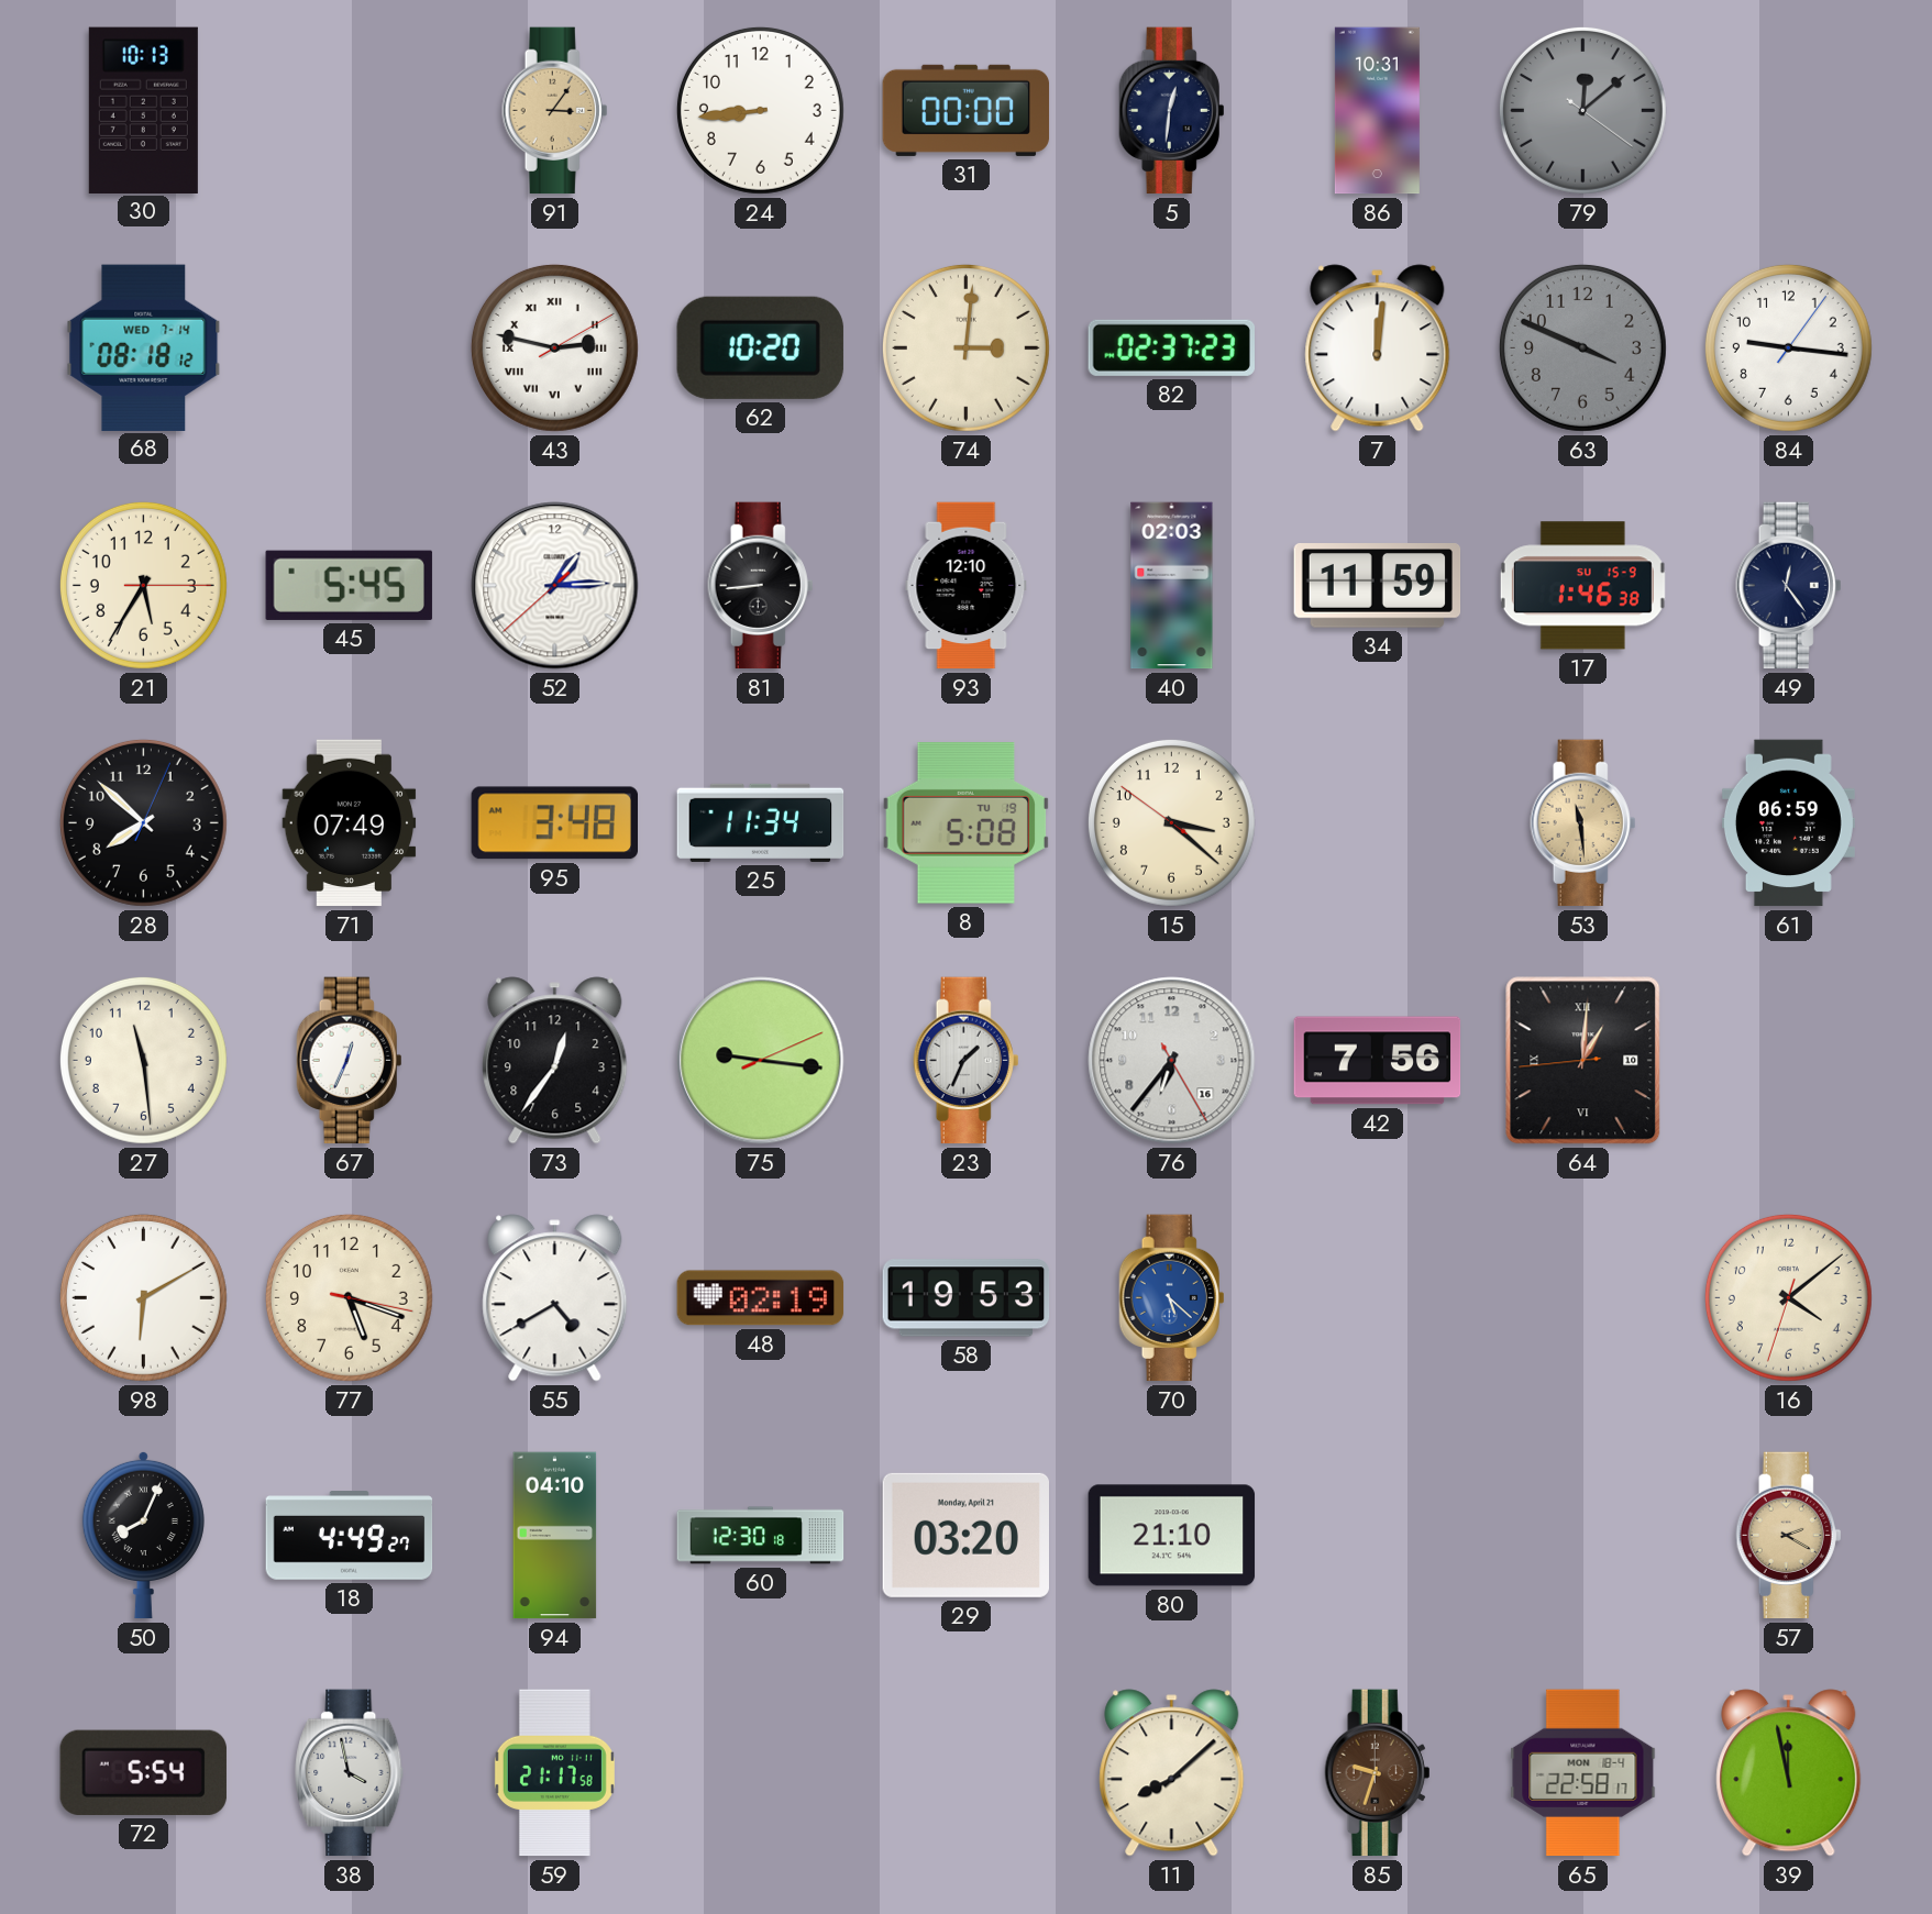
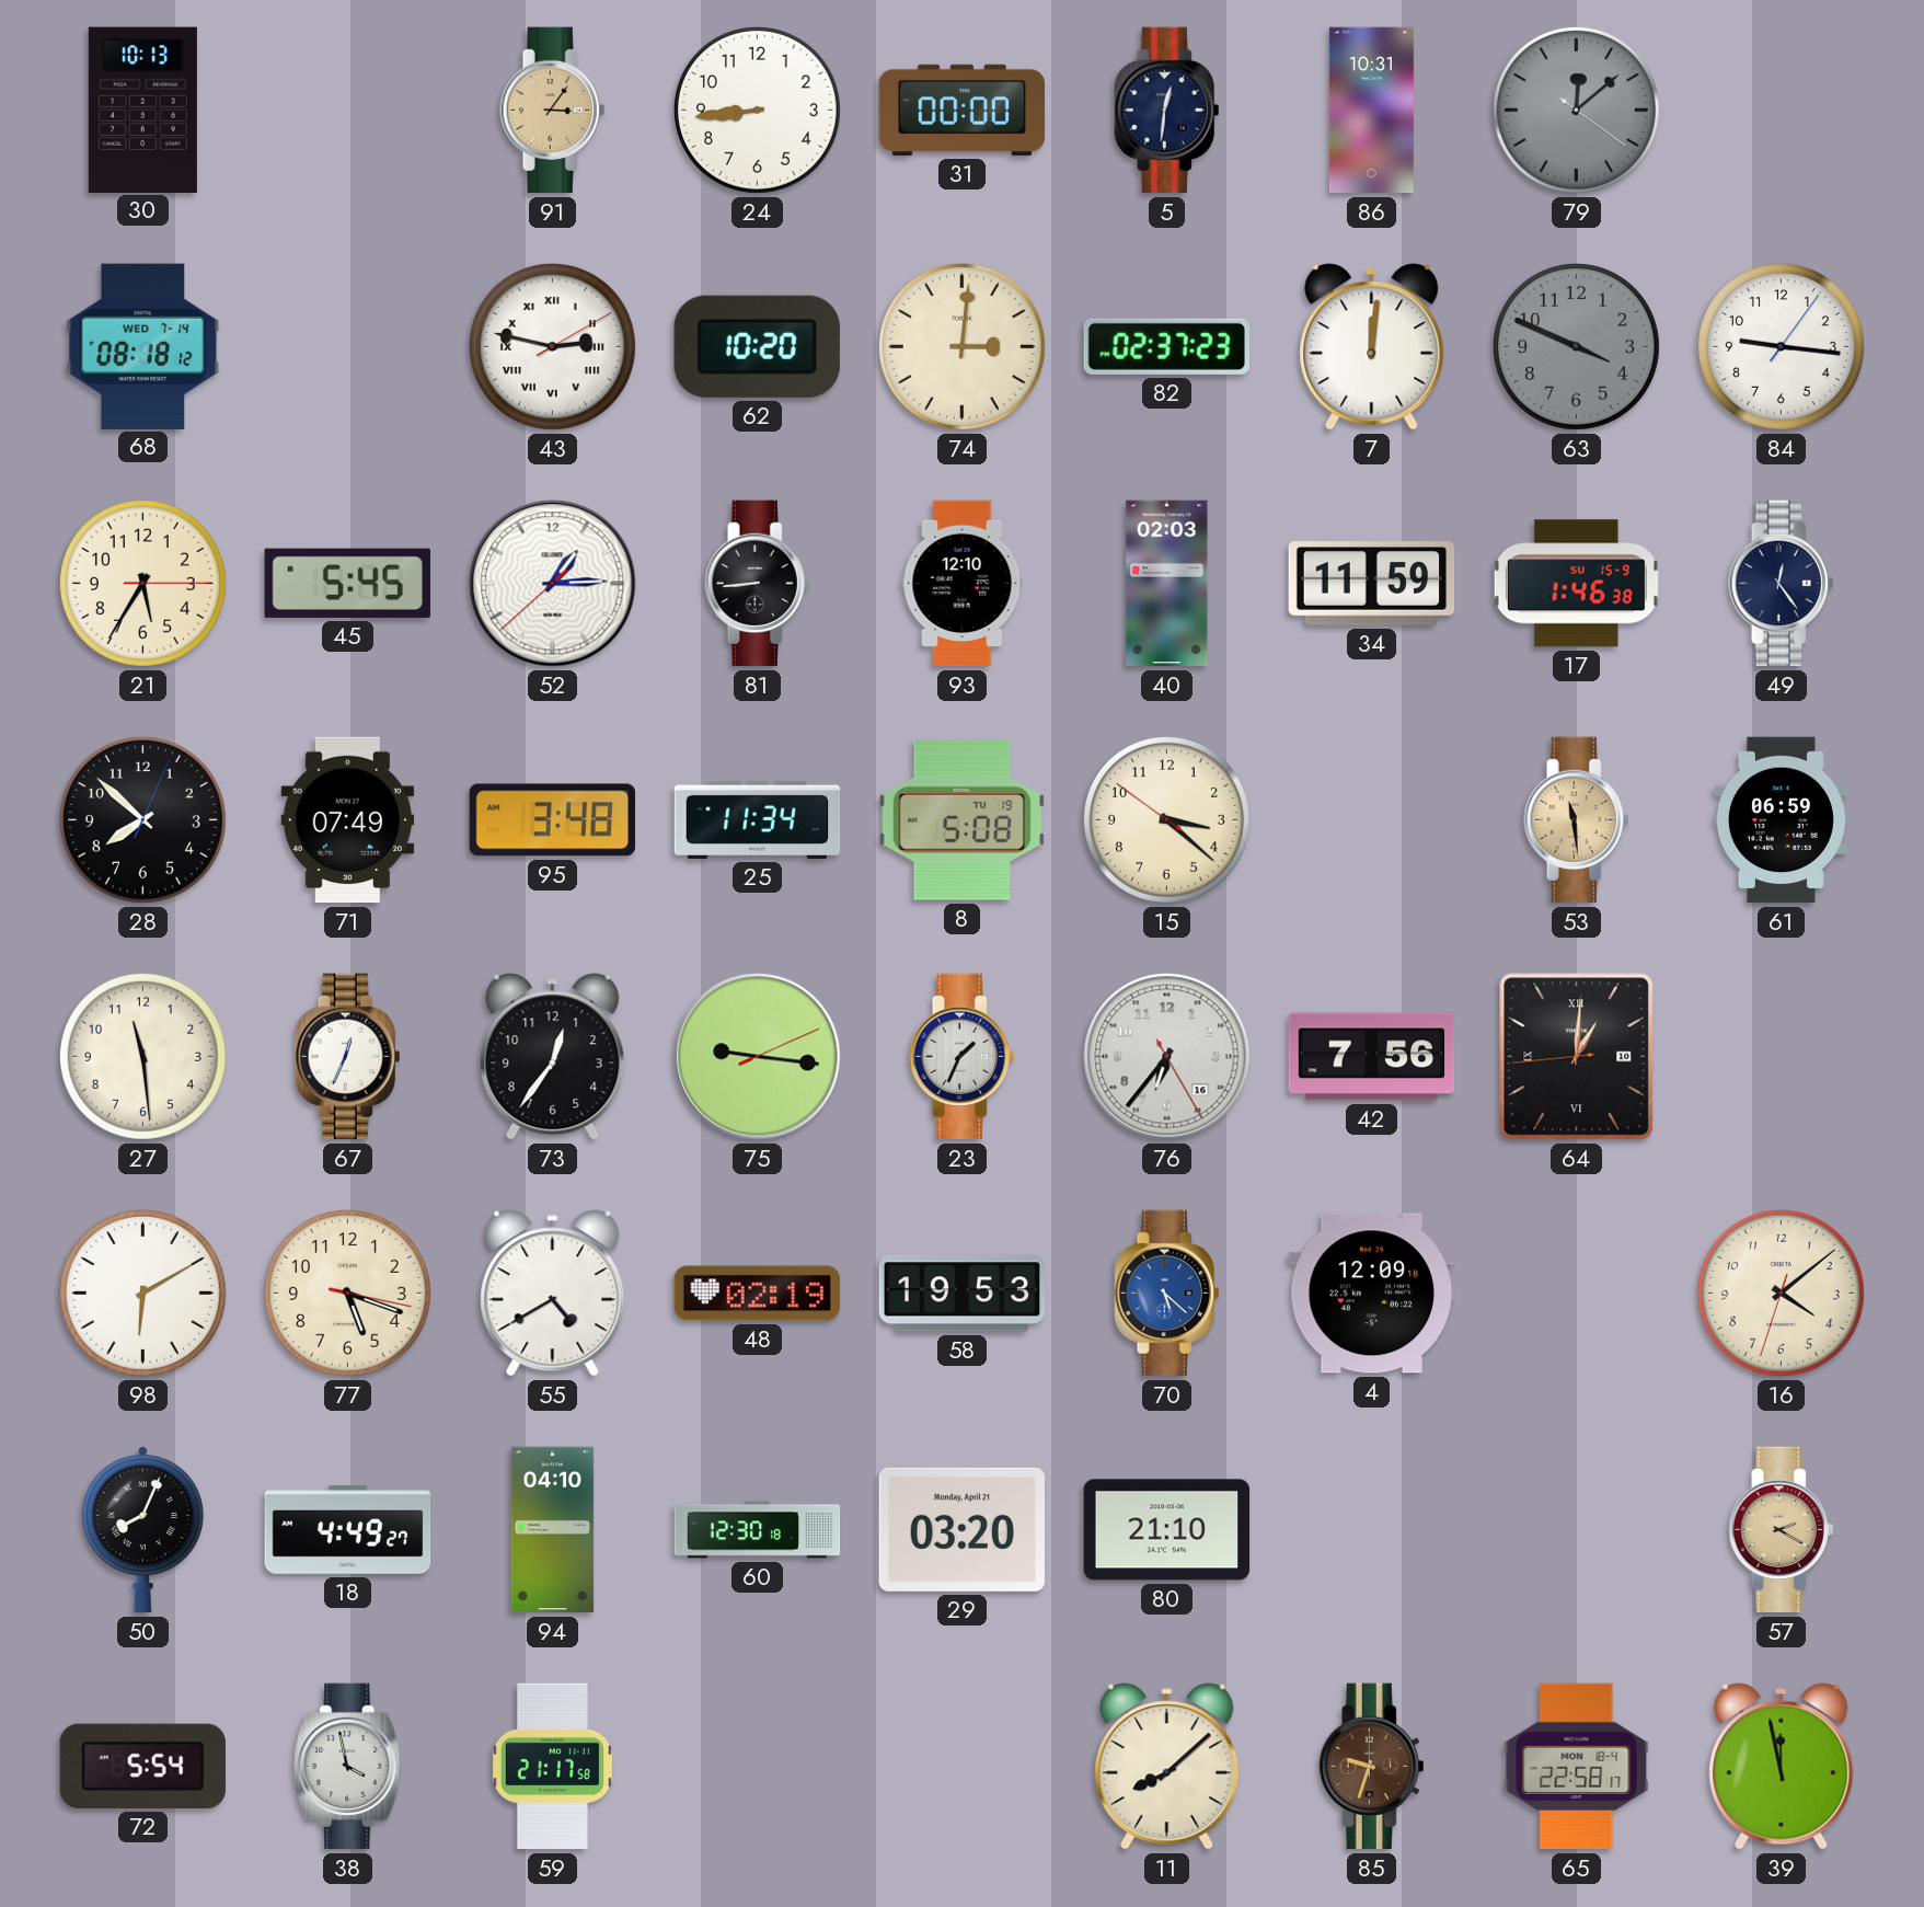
4: none -> 12:09 (1372, 1294)
